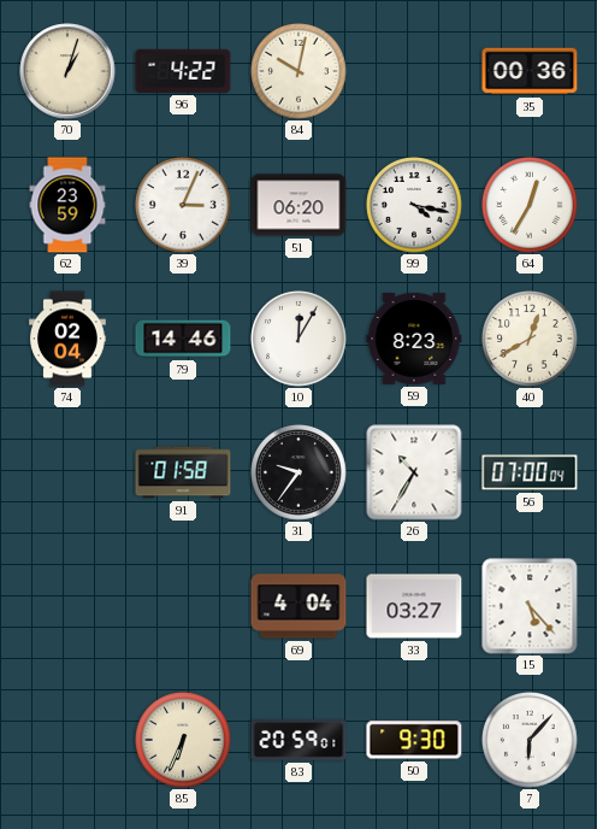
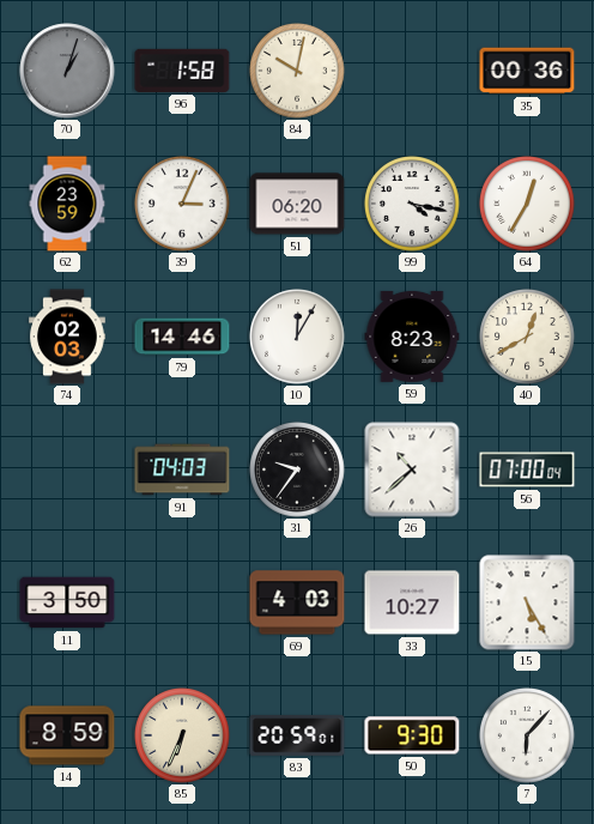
70 dial: cream -> grey (67, 71)
96: 4:22 -> 1:58 (182, 71)
74: 02:04 -> 02:03 (67, 337)
91: 01:58 -> 04:03 (182, 469)
26: 10:35 -> 10:38 (412, 469)
11: none -> 3:50 (67, 602)
69: 4:04 -> 4:03 (297, 602)
33: 03:27 -> 10:27 (412, 602)
15: 5:23 -> 5:25 (527, 602)
14: none -> 8:59 (67, 735)
